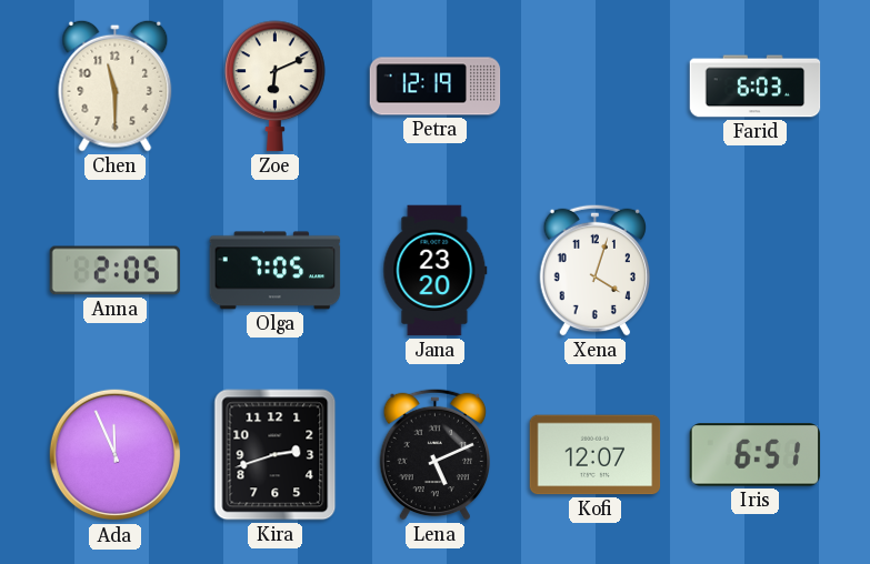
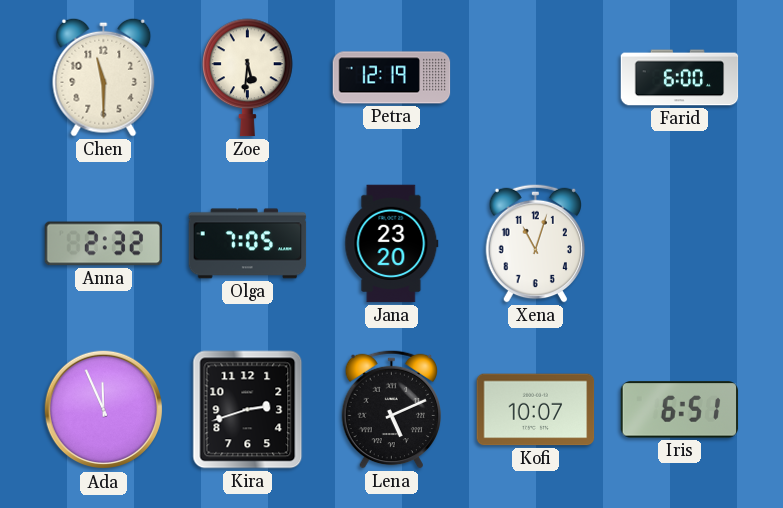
Zoe: 6:11 -> 5:31 (248, 78)
Farid: 6:03 -> 6:00 (680, 78)
Anna: 2:05 -> 2:32 (104, 244)
Xena: 4:03 -> 11:03 (535, 243)
Kofi: 12:07 -> 10:07 (536, 410)
